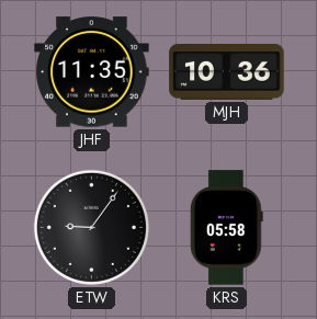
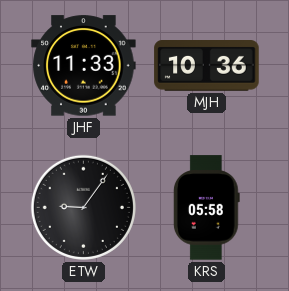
JHF: 11:35 -> 11:33 (84, 66)
